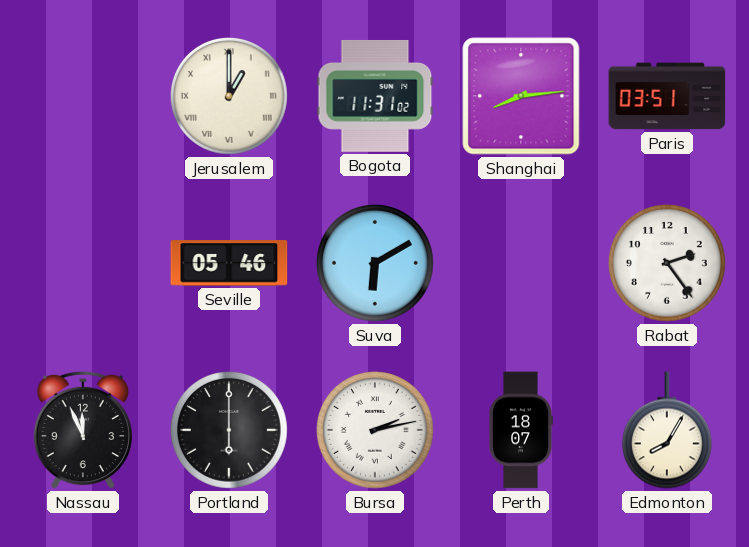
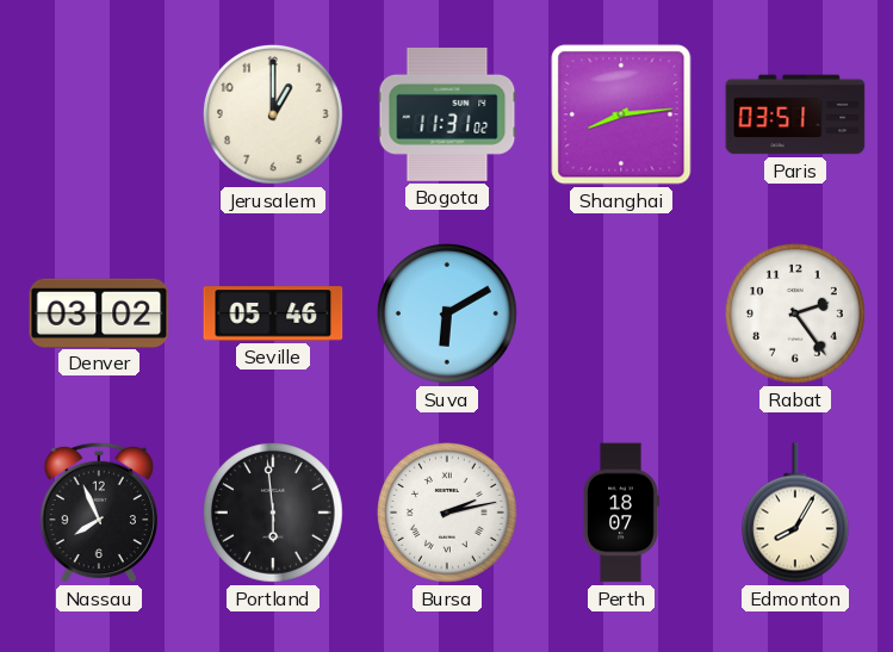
Jerusalem numerals: Roman -> Arabic (273, 114)
Denver: none -> 03:02 (99, 312)
Nassau: 11:56 -> 7:56 (98, 513)
Portland: 6:00 -> 5:59 (273, 513)
